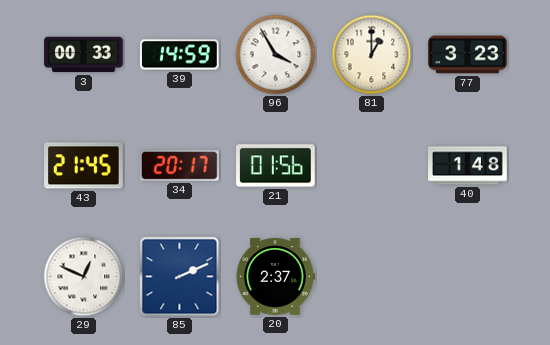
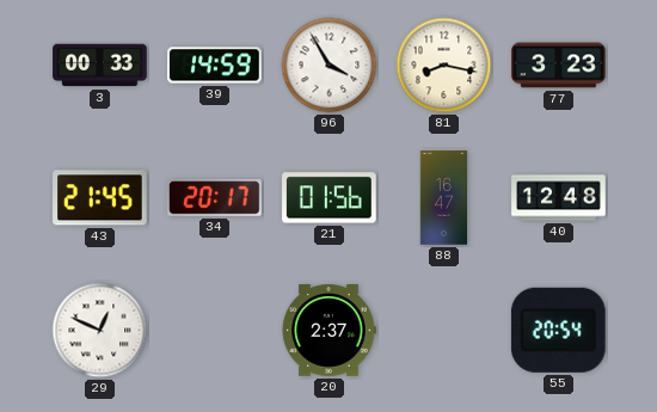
81: 1:00 -> 8:17 (444, 66)
88: none -> 16:47 (444, 198)
40: 1:48 -> 12:48 (559, 198)
85: 2:11 -> none (180, 277)
55: none -> 20:54 (558, 330)
